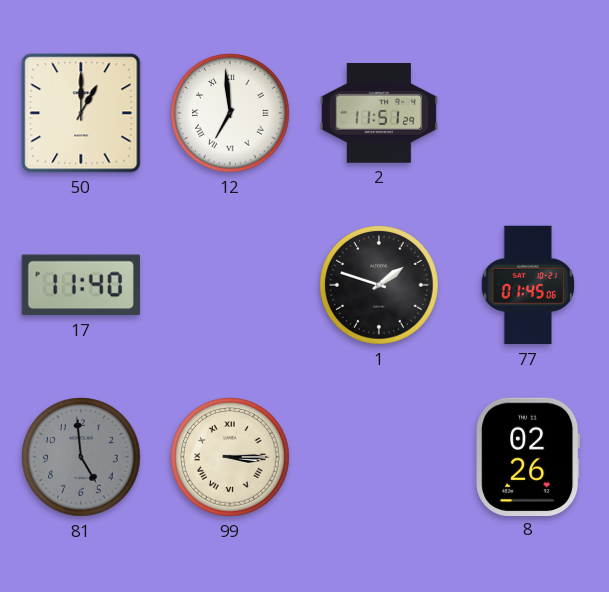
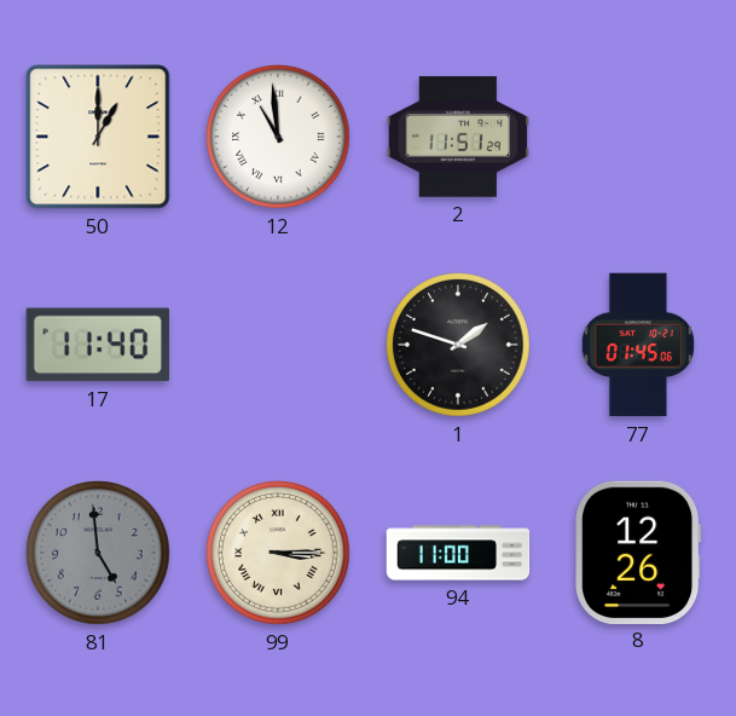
12: 6:59 -> 10:59 (278, 137)
94: none -> 11:00 (458, 553)
8: 02:26 -> 12:26 (638, 552)
